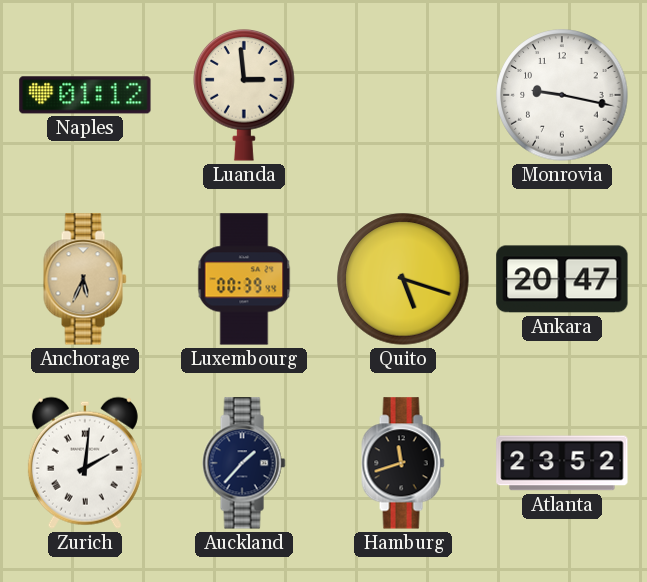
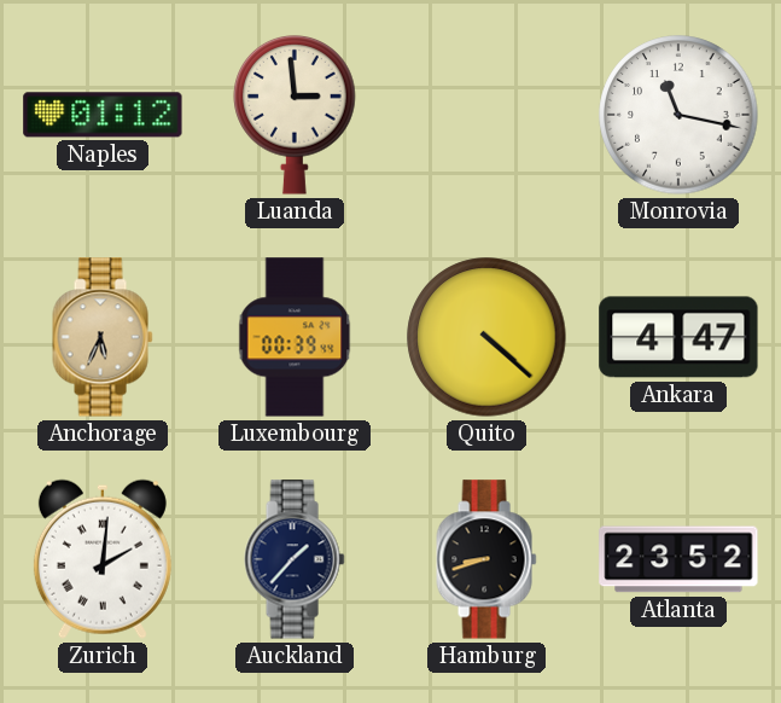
Monrovia: 9:17 -> 11:17 (678, 115)
Quito: 5:18 -> 4:22 (486, 337)
Ankara: 20:47 -> 4:47 (678, 337)
Hamburg: 11:42 -> 8:42 (486, 559)
